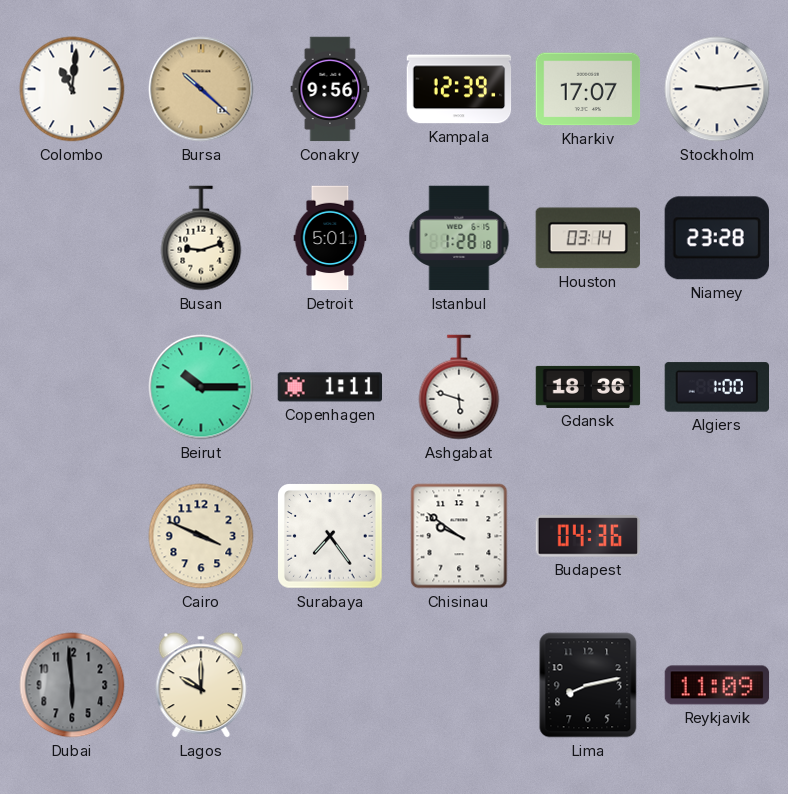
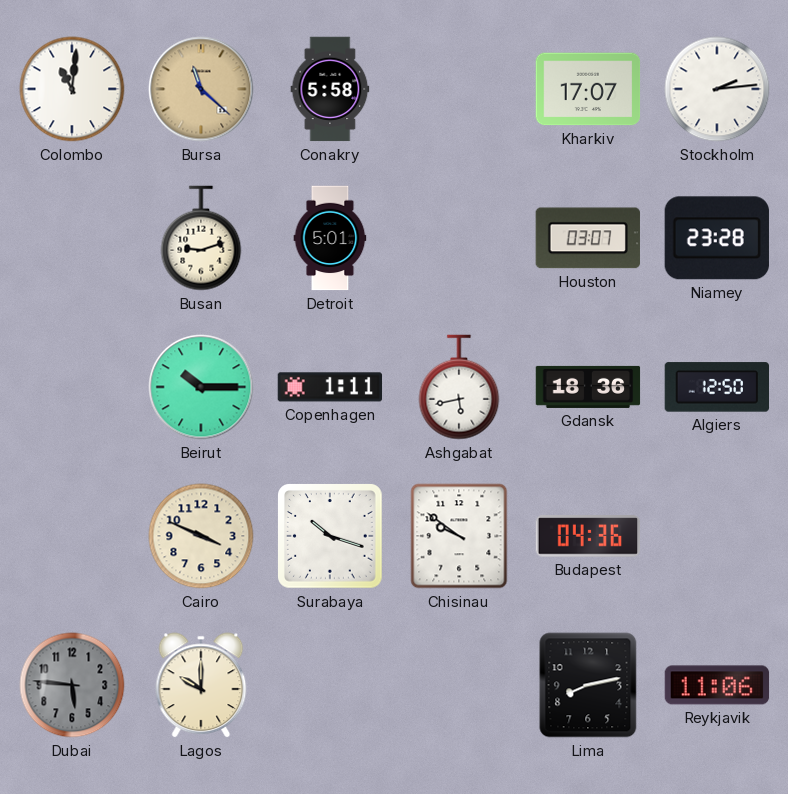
Bursa: 10:22 -> 11:22 (201, 89)
Conakry: 9:56 -> 5:58 (330, 89)
Kampala: 12:39 -> none (459, 89)
Stockholm: 9:14 -> 2:14 (717, 89)
Istanbul: 1:28 -> none (459, 238)
Houston: 03:14 -> 03:07 (588, 238)
Ashgabat: 5:48 -> 5:43 (459, 387)
Algiers: 1:00 -> 12:50 (716, 387)
Surabaya: 7:24 -> 10:18 (331, 537)
Dubai: 5:59 -> 5:46 (72, 685)
Reykjavik: 11:09 -> 11:06 (717, 685)
